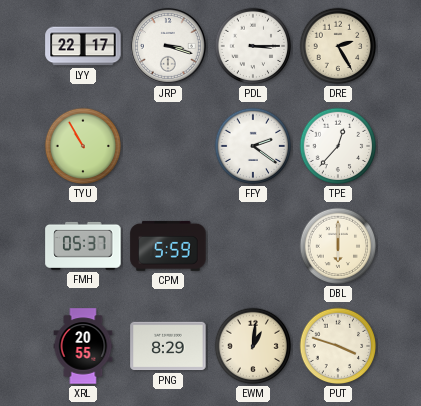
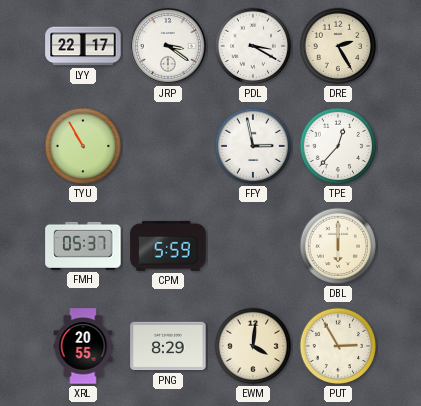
JRP: 3:18 -> 3:21 (168, 46)
PDL: 3:15 -> 3:20 (253, 46)
FFY: 2:21 -> 2:58 (253, 146)
EWM: 1:01 -> 4:01 (253, 346)
PUT: 3:48 -> 2:55 (338, 346)
